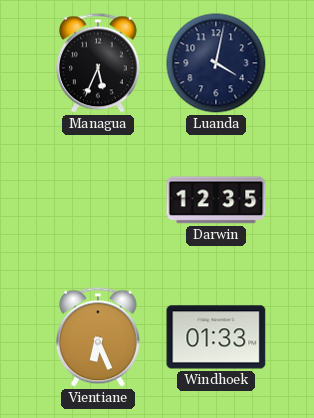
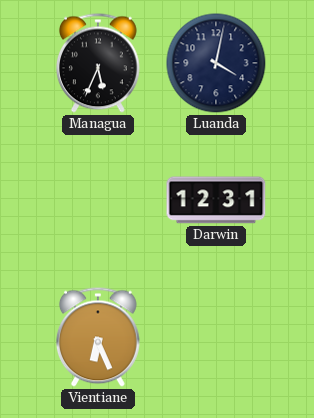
Darwin: 12:35 -> 12:31 (216, 200)
Windhoek: 01:33 -> none (216, 337)
